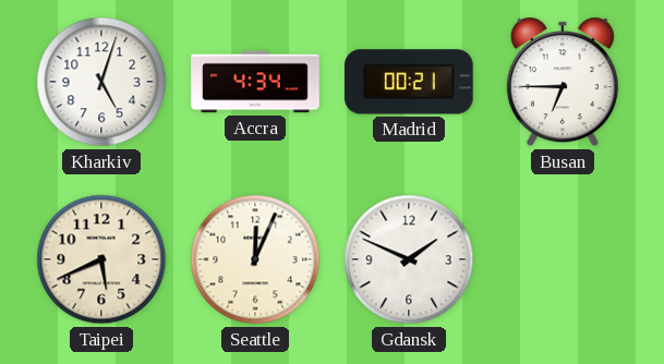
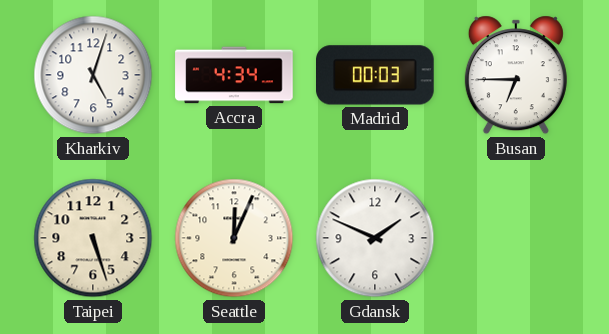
Madrid: 00:21 -> 00:03 (376, 75)
Taipei: 5:41 -> 5:27 (93, 238)
